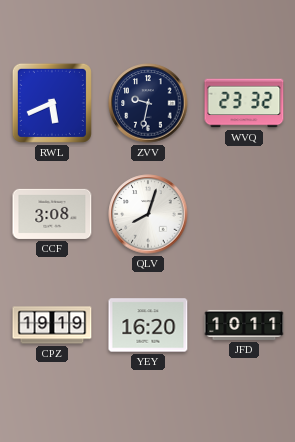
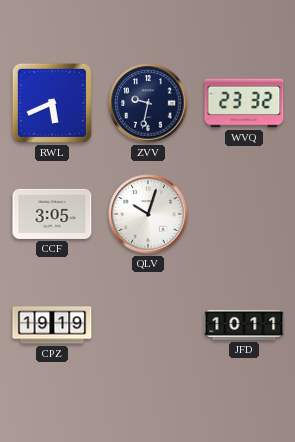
CCF: 3:08 -> 3:05 (52, 214)
QLV: 8:03 -> 10:03 (148, 214)
YEY: 16:20 -> none (148, 325)
